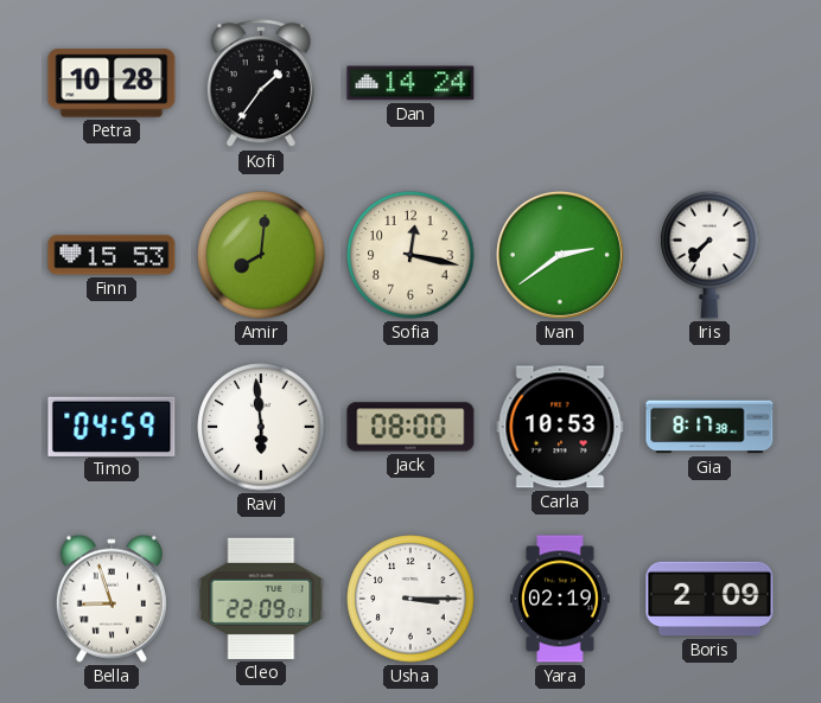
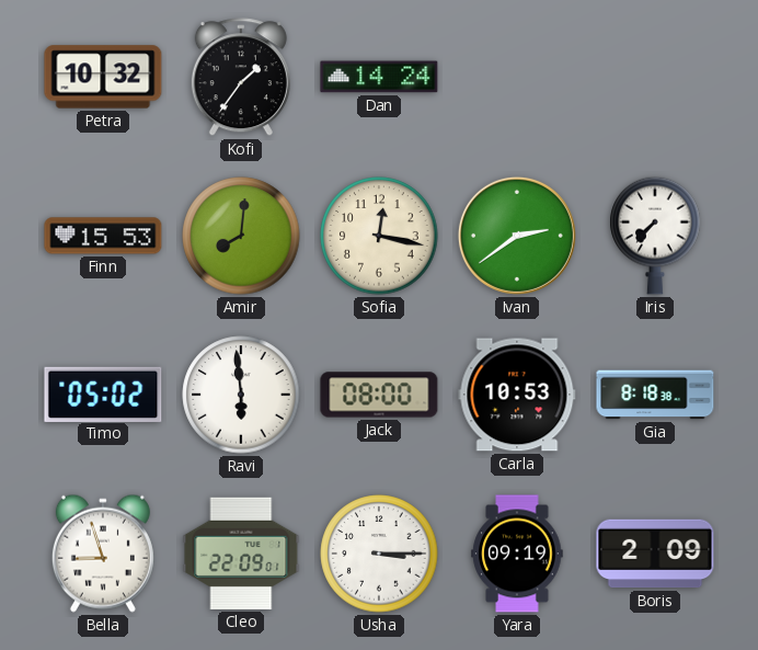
Petra: 10:28 -> 10:32 (103, 77)
Timo: 04:59 -> 05:02 (103, 394)
Gia: 8:17 -> 8:18 (655, 395)
Yara: 02:19 -> 09:19 (517, 554)
